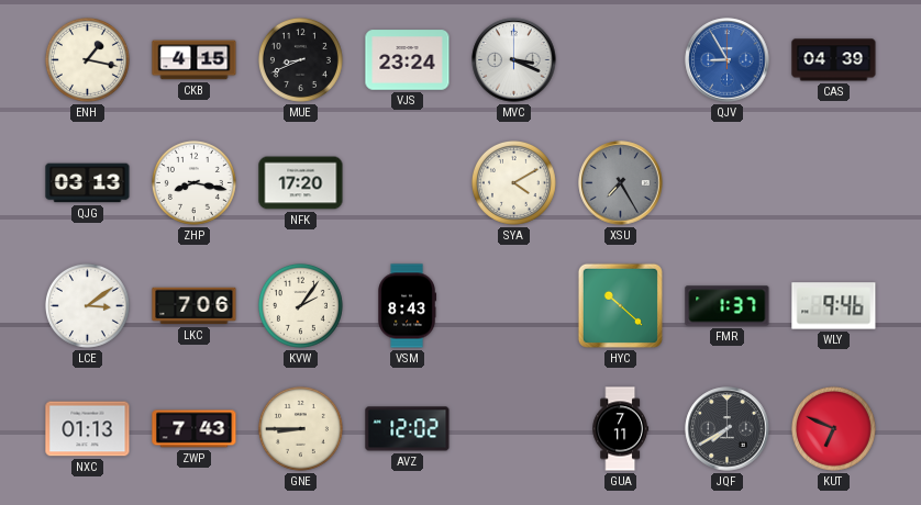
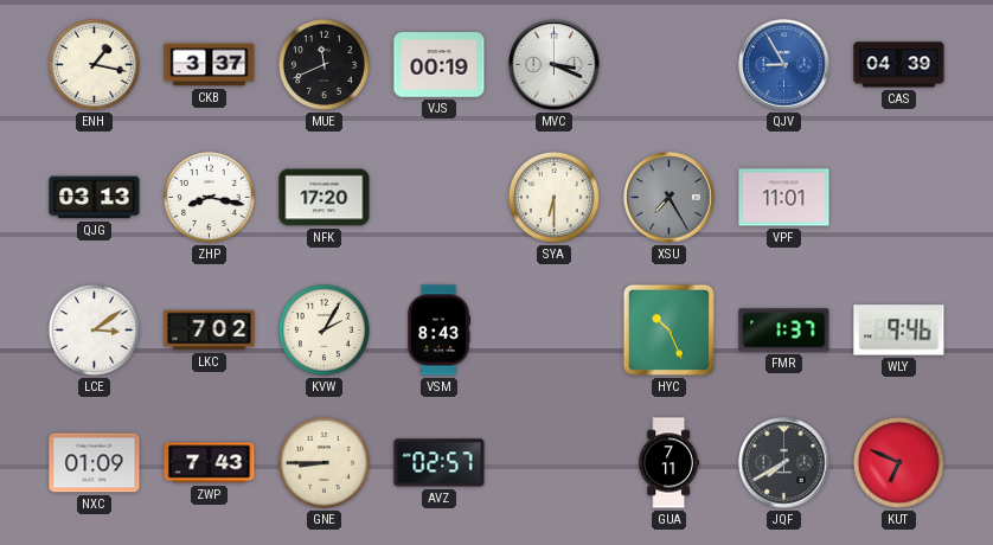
CKB: 4:15 -> 3:37 (210, 65)
MUE: 8:41 -> 11:41 (323, 64)
VJS: 23:24 -> 00:19 (440, 65)
SYA: 4:10 -> 6:30 (553, 197)
VPF: none -> 11:01 (784, 198)
LKC: 7:06 -> 7:02 (210, 331)
KVW: 2:06 -> 2:05 (323, 329)
HYC: 10:22 -> 10:26 (668, 329)
NXC: 01:13 -> 01:09 (95, 463)
AVZ: 12:02 -> 02:57 (440, 463)
